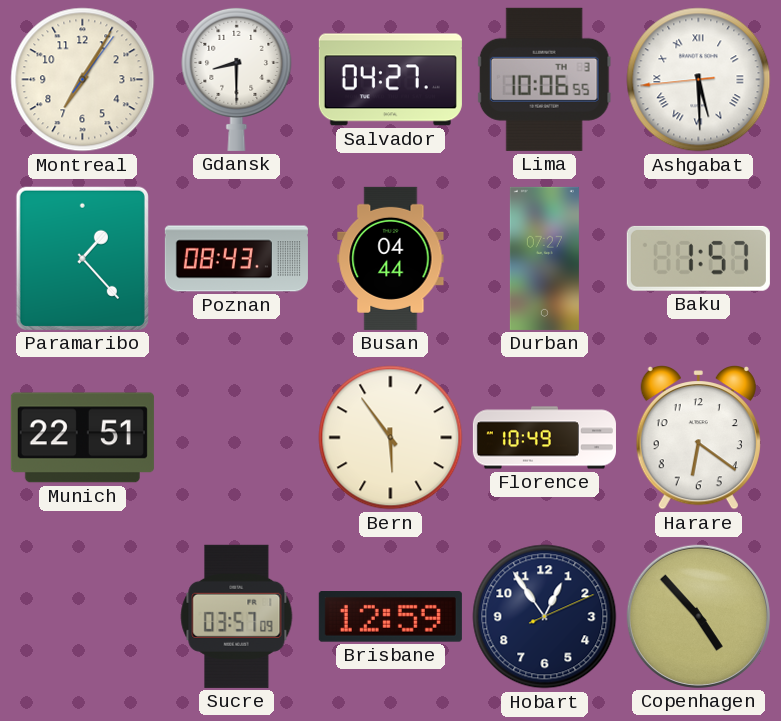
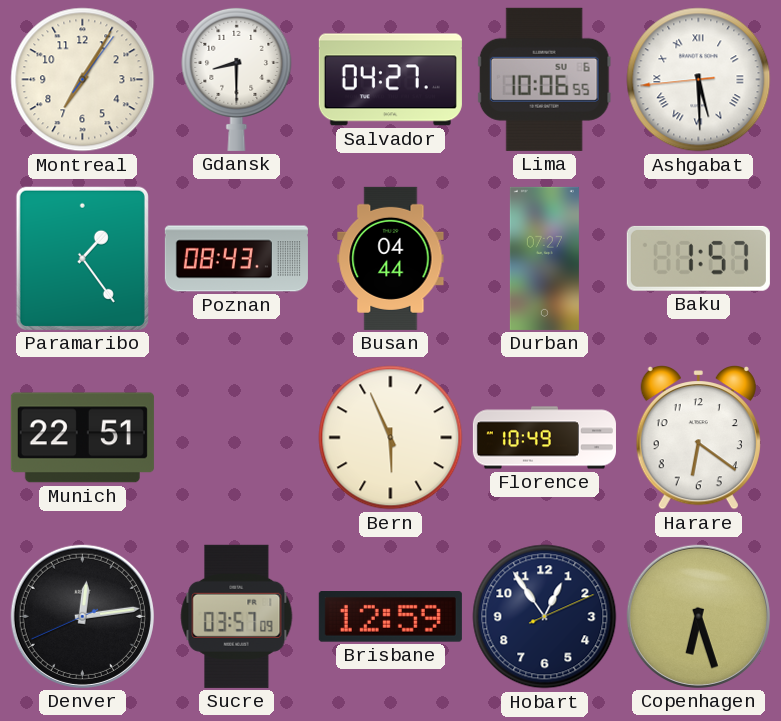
Lima date: TH 3 -> SU 6 (544, 79)
Paramaribo: 1:23 -> 1:24 (82, 258)
Bern: 5:54 -> 5:56 (391, 438)
Denver: none -> 12:13 (82, 616)
Copenhagen: 4:53 -> 6:27 (698, 616)
